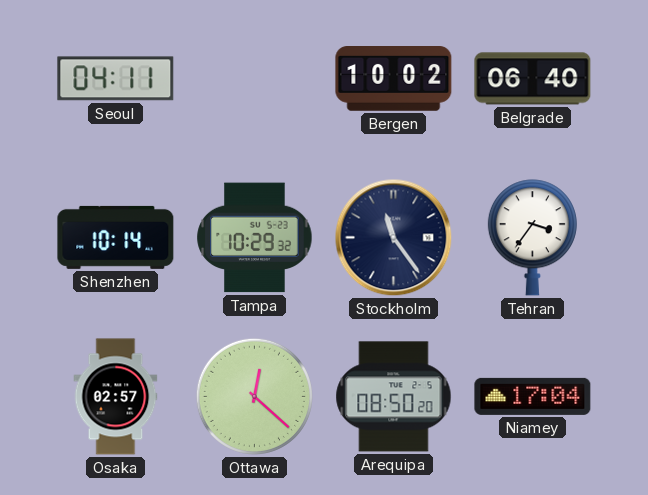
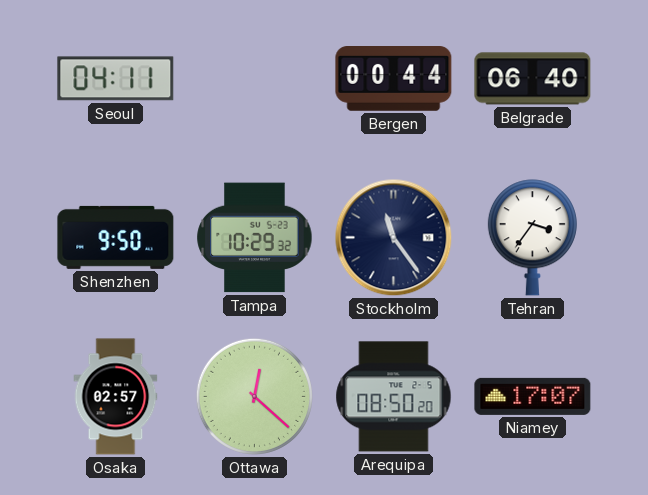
Bergen: 10:02 -> 00:44 (394, 79)
Shenzhen: 10:14 -> 9:50 (116, 237)
Niamey: 17:04 -> 17:07 (533, 396)
